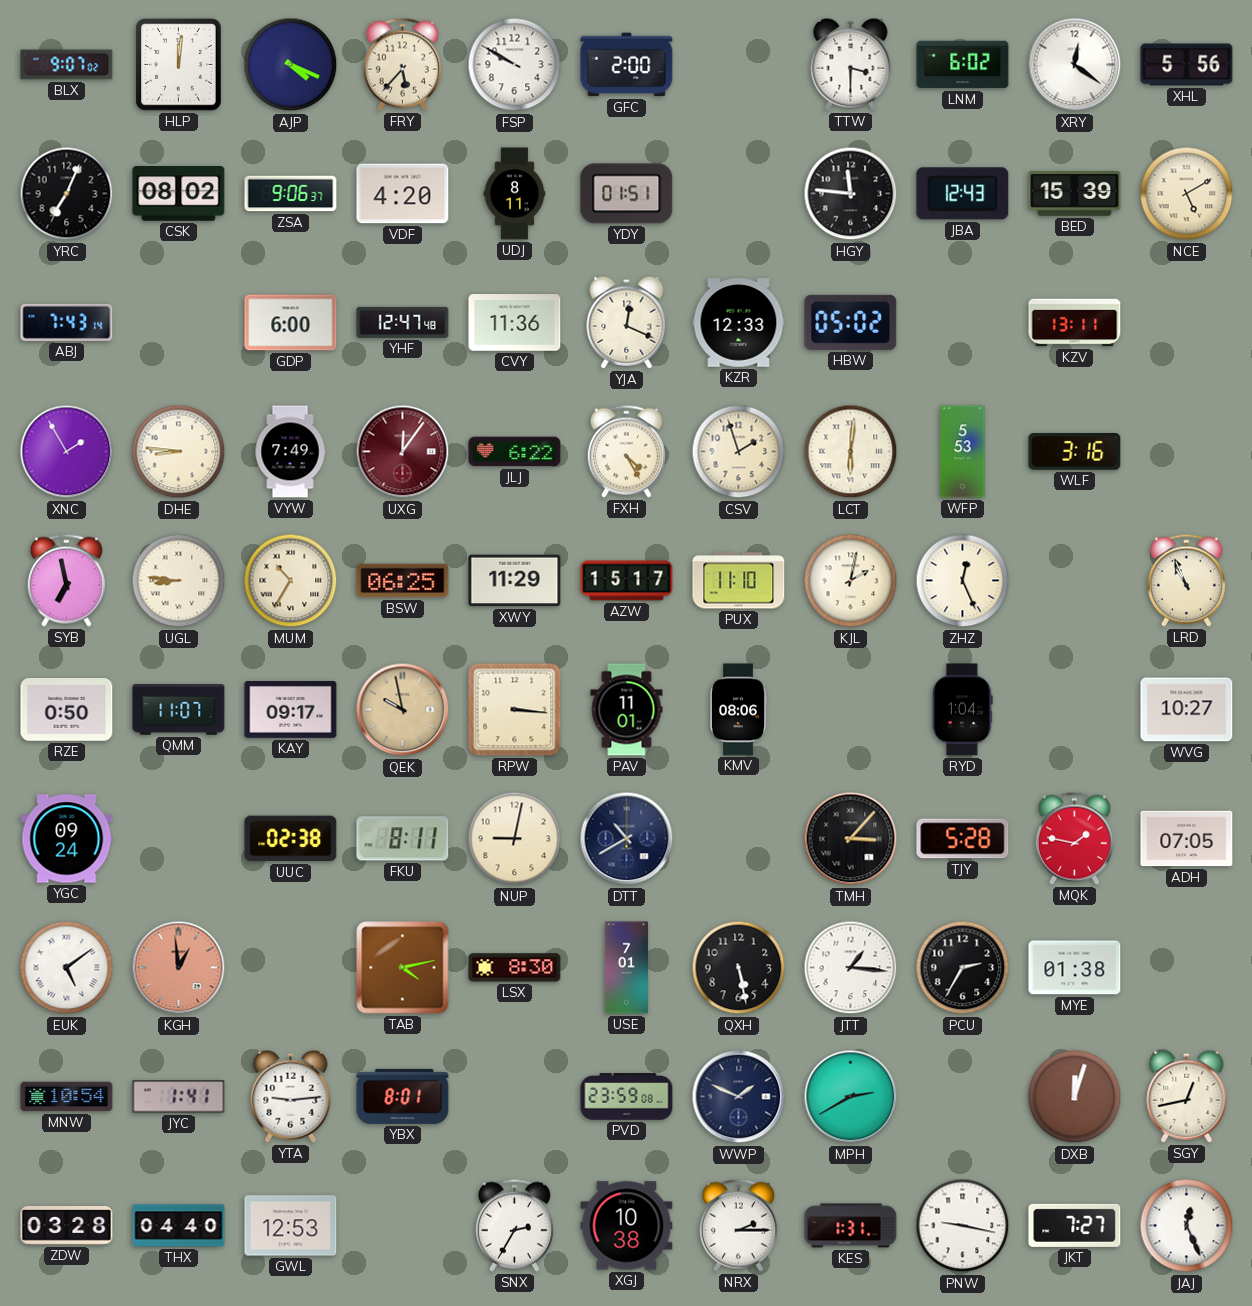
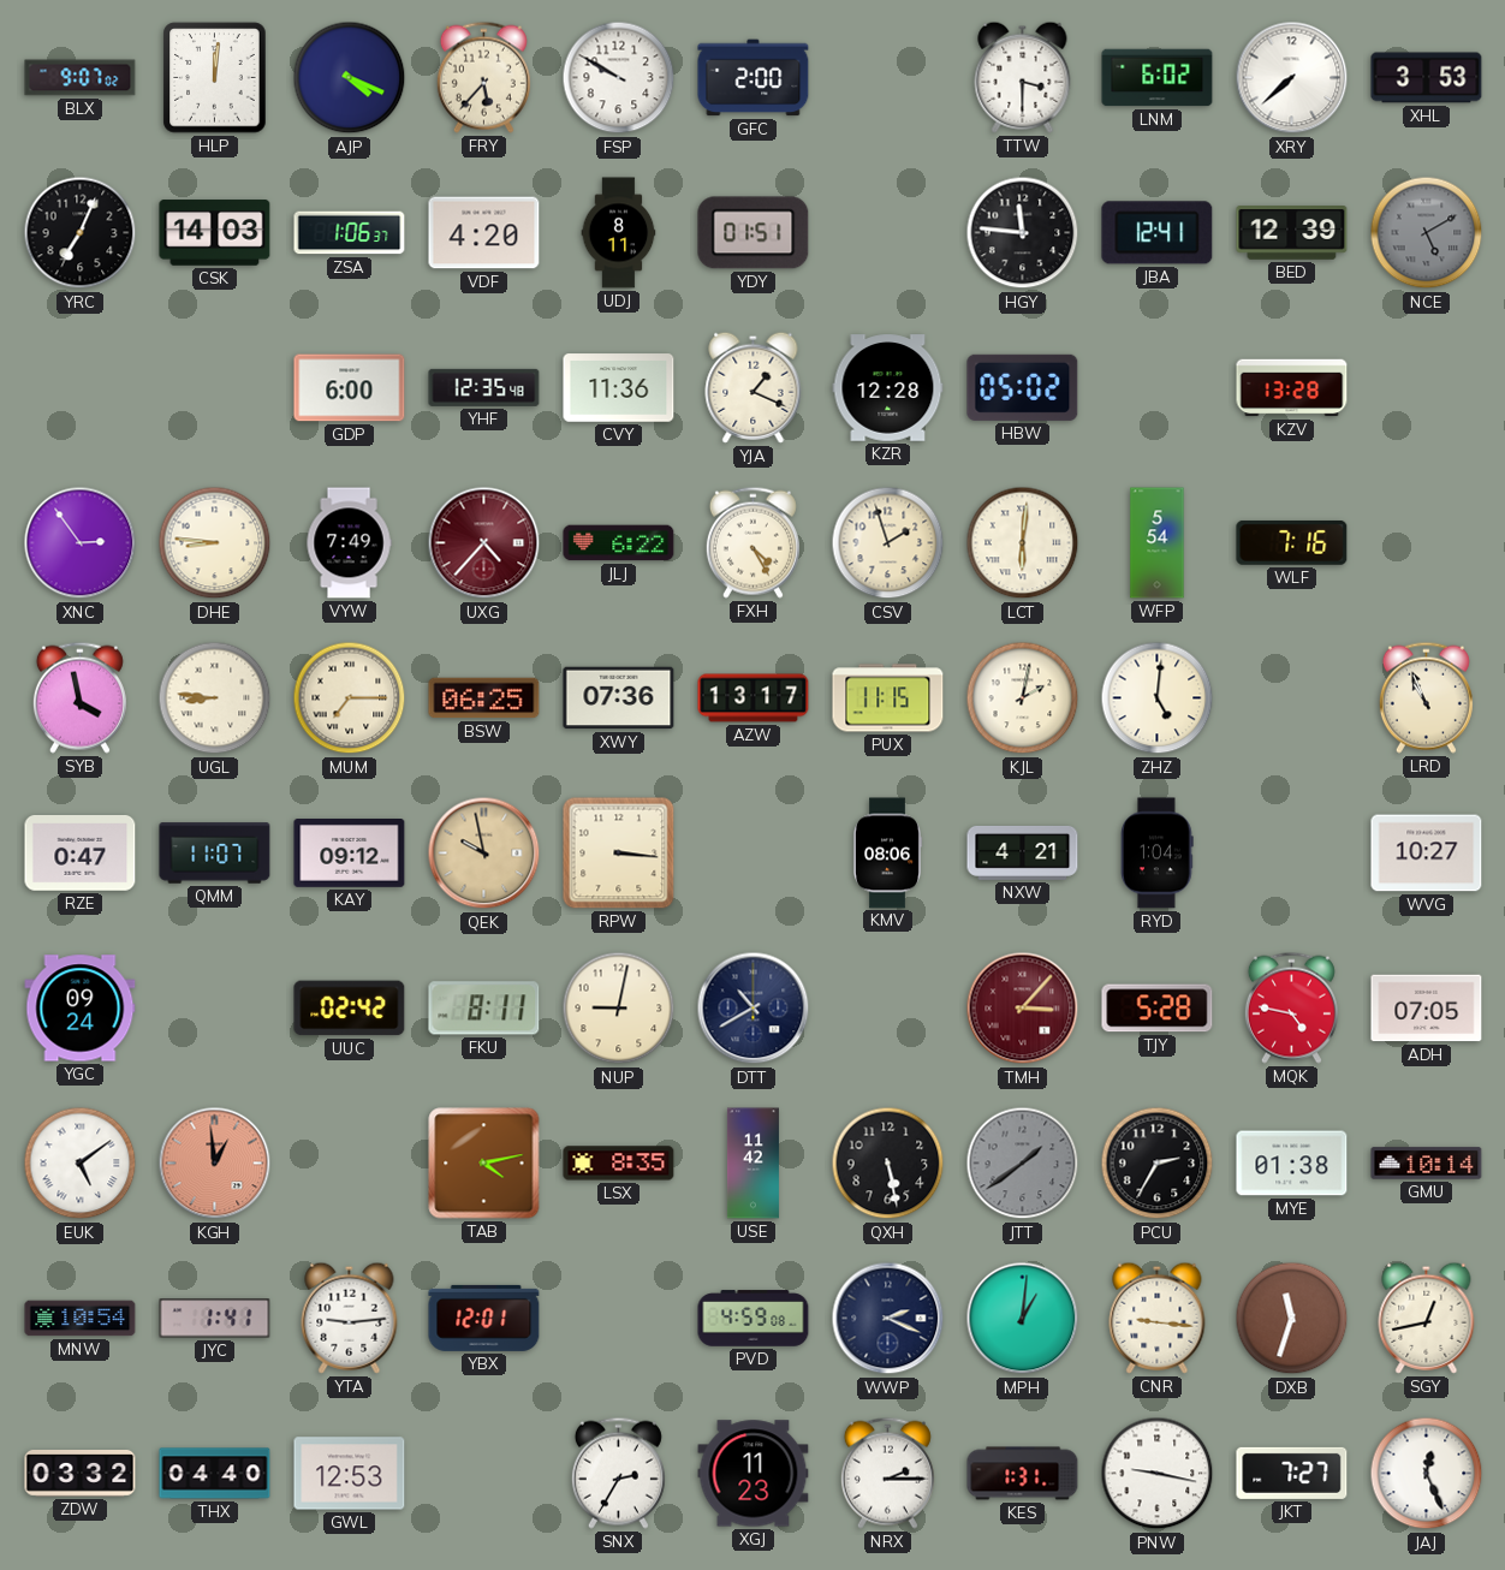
XRY: 12:21 -> 7:38 (1292, 78)
XHL: 5:56 -> 3:53 (1427, 78)
CSK: 08:02 -> 14:03 (215, 233)
ZSA: 9:06 -> 1:06 (350, 233)
JBA: 12:43 -> 12:41 (1158, 233)
BED: 15:39 -> 12:39 (1292, 233)
NCE dial: cream -> grey (1427, 233)
ABJ: 7:43 -> none (67, 322)
YHF: 12:47 -> 12:35 (484, 387)
YJA: 12:19 -> 1:19 (754, 387)
KZR: 12:33 -> 12:28 (888, 388)
KZV: 13:11 -> 13:28 (1292, 388)
XNC: 1:55 -> 2:54 (81, 543)
UXG: 12:06 -> 4:37 (484, 543)
WFP: 5:53 -> 5:54 (1158, 543)
WLF: 3:16 -> 7:16 (1292, 542)
SYB: 6:58 -> 3:58 (79, 697)
MUM: 10:35 -> 7:15 (350, 698)
XWY: 11:29 -> 07:36 (619, 698)
AZW: 15:17 -> 13:17 (754, 698)
PUX: 11:10 -> 11:15 (888, 698)
ZHZ: 12:26 -> 5:01 (1158, 698)
RZE: 0:50 -> 0:47 (81, 854)
KAY: 09:17 -> 09:12 (350, 854)
PAV: 11:01 -> none (627, 710)
NXW: none -> 4:21 (1023, 852)
UUC: 02:38 -> 02:42 (350, 1009)
TMH dial: black -> burgundy (1023, 1009)
MQK: 1:47 -> 4:47 (1291, 1007)
LSX: 8:30 -> 8:35 (619, 1164)
USE: 7:01 -> 11:42 (752, 1164)
JTT: 1:16 -> 1:39 (1023, 1164)
JTT dial: white -> grey (1023, 1164)
GMU: none -> 10:14 (1427, 1164)
YBX: 8:01 -> 12:01 (484, 1318)
PVD: 23:59 -> 4:59 (754, 1319)
WWP: 1:49 -> 2:19 (888, 1319)
MPH: 2:40 -> 1:01 (1023, 1319)
CNR: none -> 9:16 (1158, 1318)
DXB: 12:03 -> 11:33 (1292, 1319)
ZDW: 03:28 -> 03:32 (81, 1474)
XGJ: 10:38 -> 11:23 (754, 1474)
